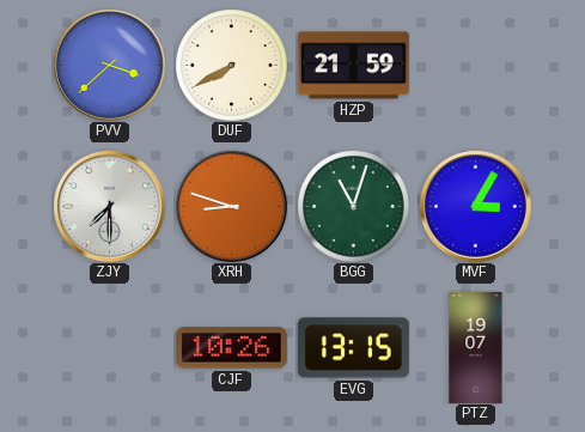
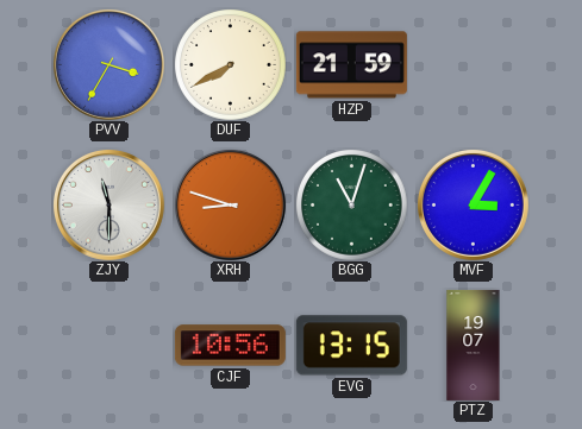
PVV: 3:38 -> 3:35 (108, 64)
ZJY: 7:30 -> 11:30 (108, 204)
CJF: 10:26 -> 10:56 (230, 346)
